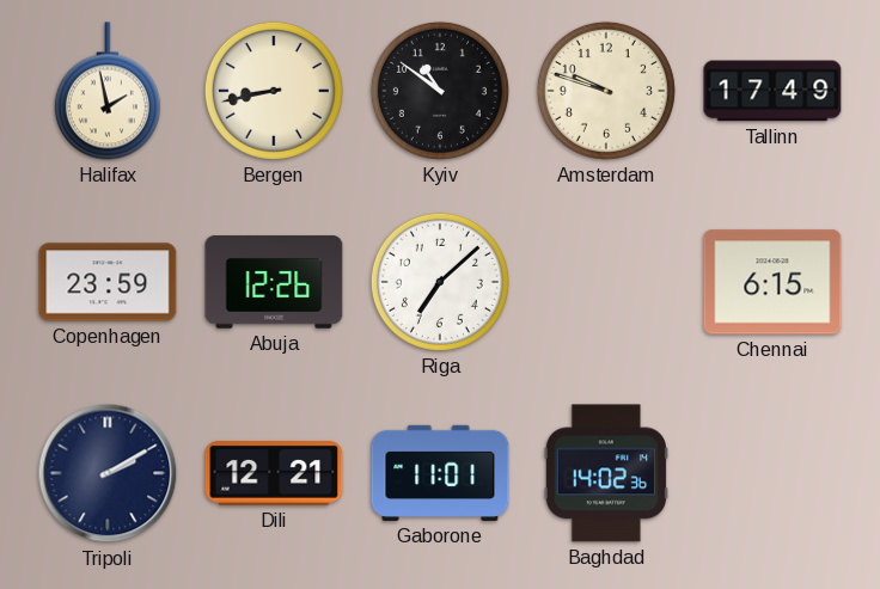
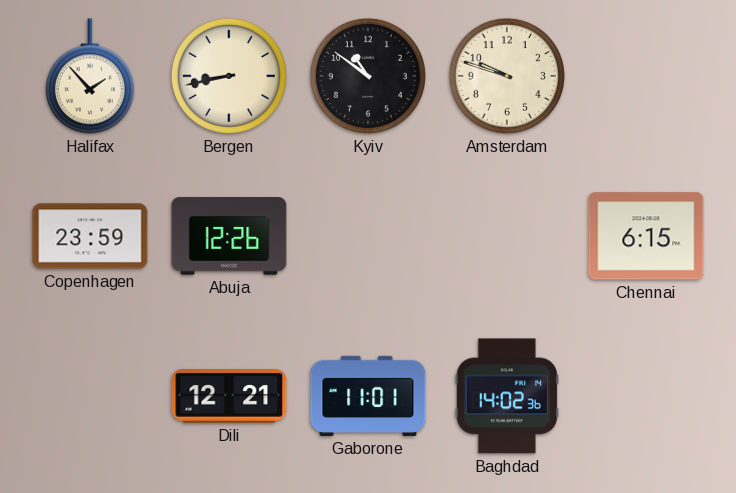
Halifax: 1:58 -> 1:53 (90, 76)
Tallinn: 17:49 -> none (772, 91)
Riga: 7:08 -> none (440, 282)
Tripoli: 2:10 -> none (108, 473)
